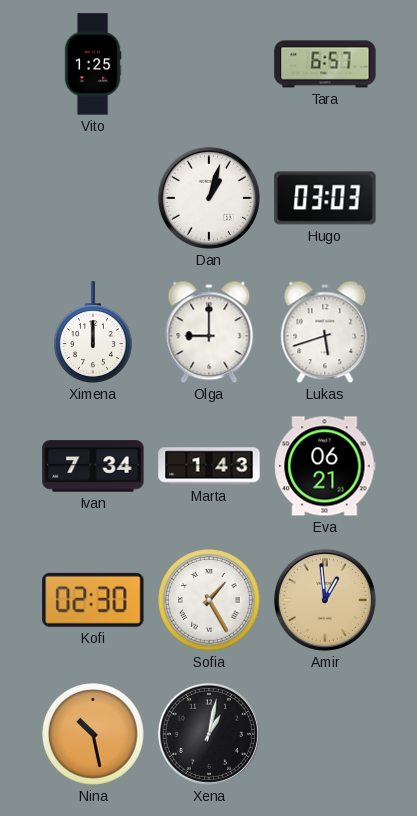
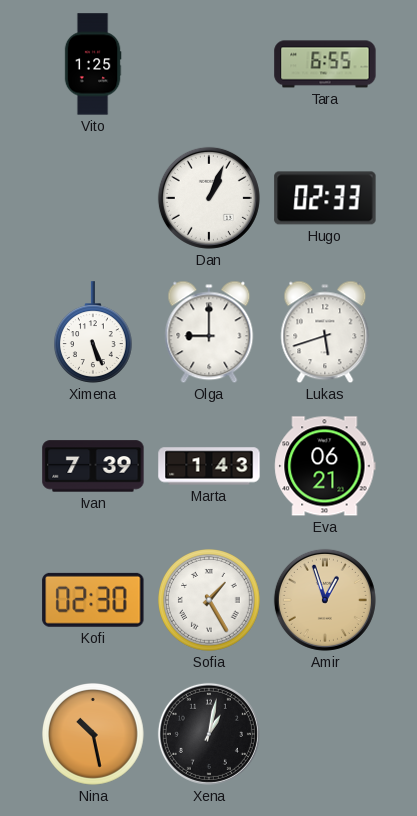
Tara: 6:57 -> 6:55 (325, 64)
Dan: 1:03 -> 1:04 (209, 198)
Hugo: 03:03 -> 02:33 (325, 198)
Ximena: 12:00 -> 5:26 (94, 332)
Ivan: 7:34 -> 7:39 (93, 466)
Amir: 12:59 -> 12:57 (325, 600)
